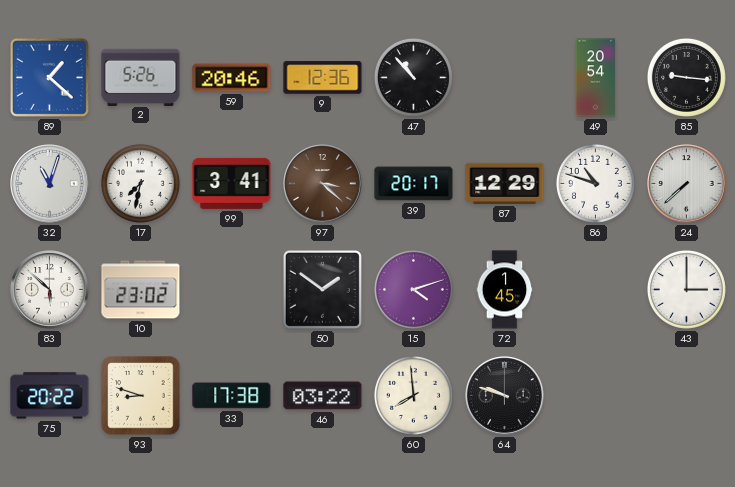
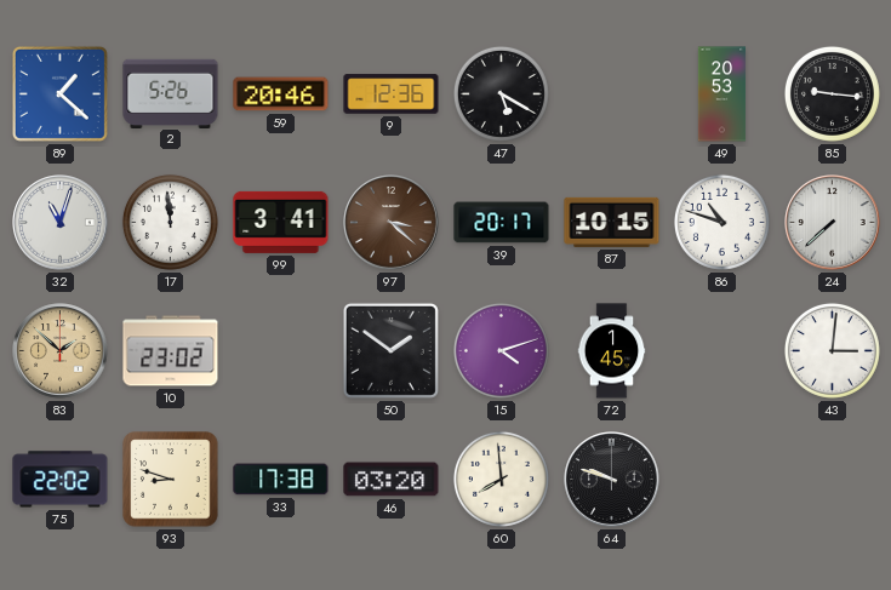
47: 10:53 -> 5:20 (501, 93)
49: 20:54 -> 20:53 (722, 94)
17: 7:32 -> 11:59 (170, 222)
87: 12:29 -> 10:15 (612, 222)
83: 5:52 -> 1:52 (61, 351)
83 dial: white -> champagne (61, 351)
43: 3:00 -> 3:01 (832, 350)
75: 20:22 -> 22:02 (61, 480)
46: 03:22 -> 03:20 (392, 480)
